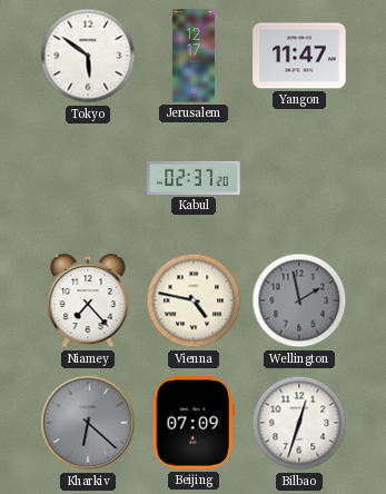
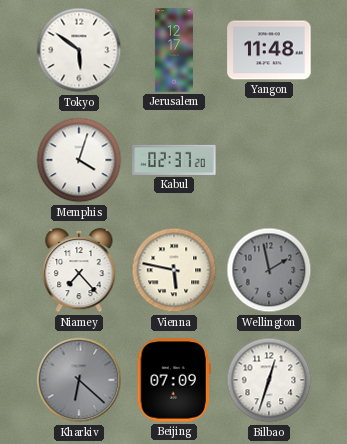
Yangon: 11:47 -> 11:48 (269, 50)
Memphis: none -> 4:03 (79, 160)
Vienna: 4:47 -> 5:47 (174, 270)
